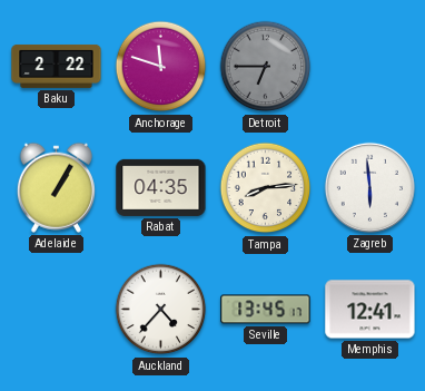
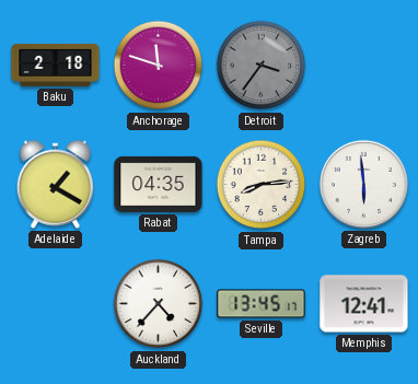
Baku: 2:22 -> 2:18 (56, 65)
Detroit: 6:45 -> 3:36 (262, 66)
Adelaide: 1:05 -> 1:20 (55, 184)
